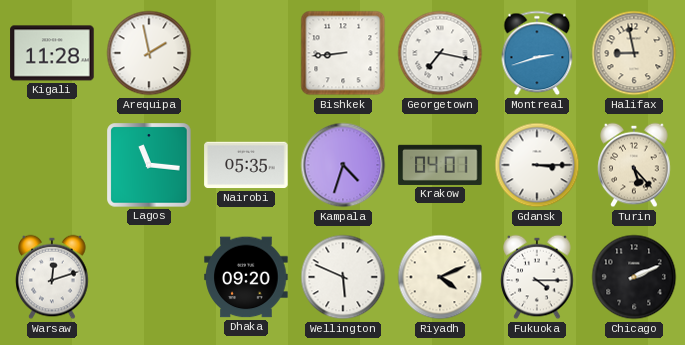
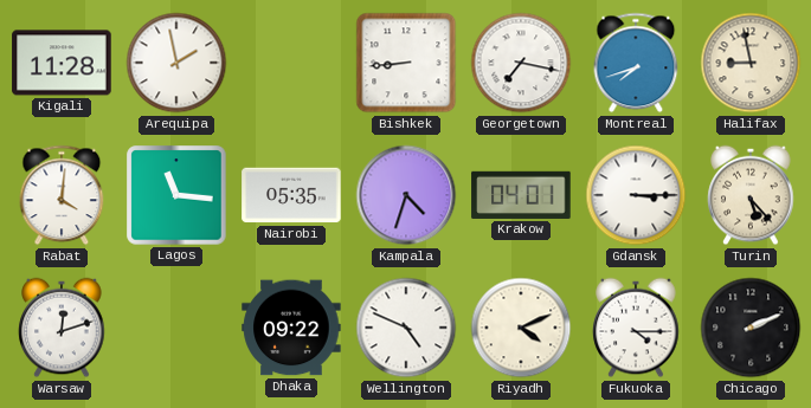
Montreal: 2:42 -> 7:42 (636, 63)
Rabat: none -> 4:01 (62, 195)
Dhaka: 09:20 -> 09:22 (291, 328)
Wellington: 5:49 -> 4:49 (406, 328)
